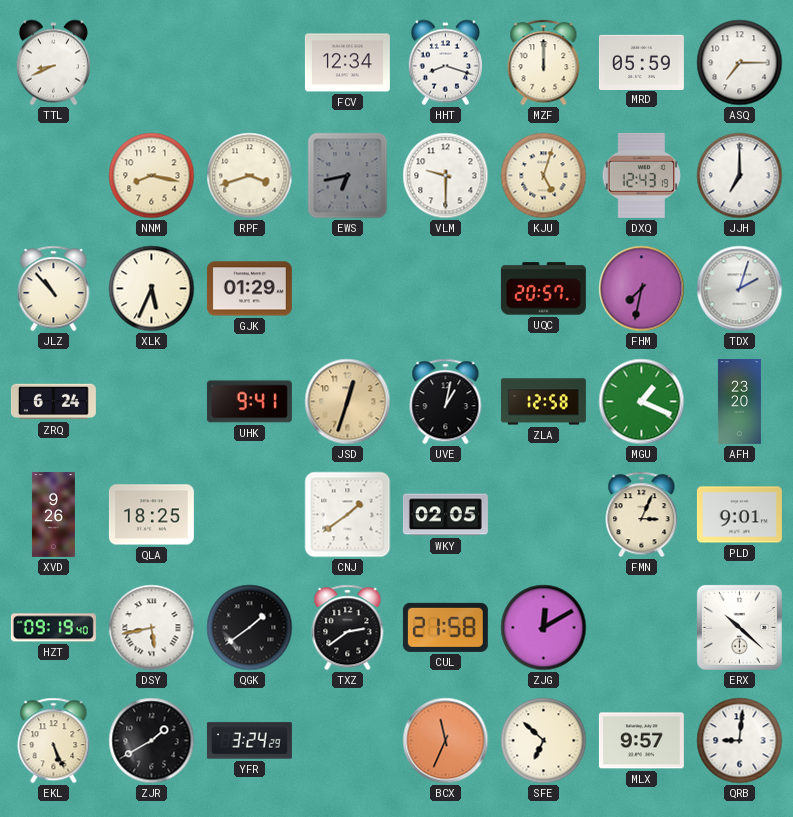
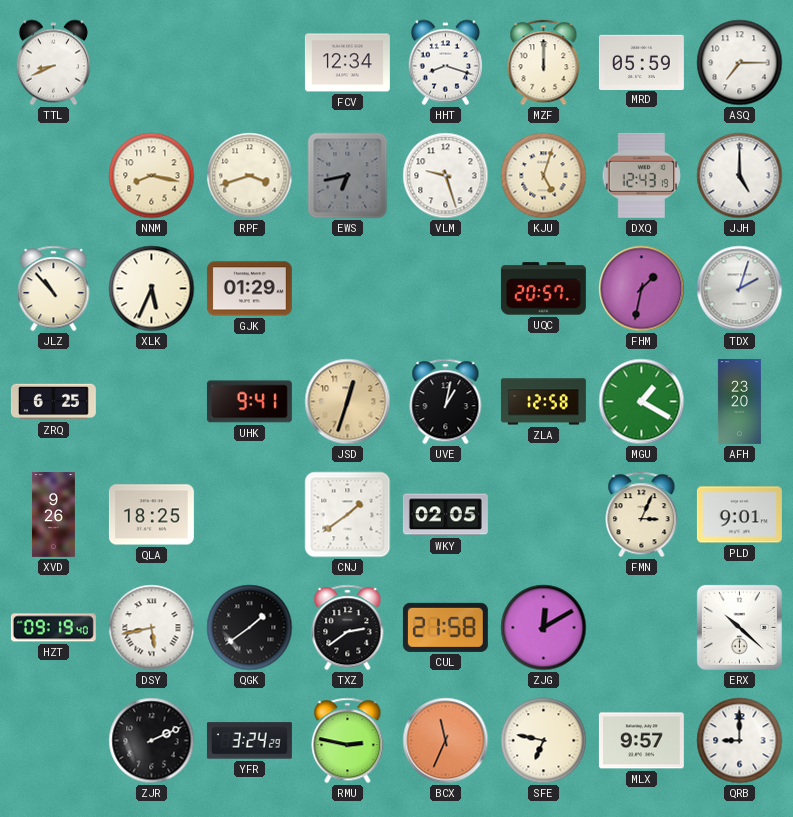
VLM: 9:30 -> 9:27 (446, 176)
JJH: 7:00 -> 5:00 (740, 176)
FHM: 7:32 -> 1:32 (642, 289)
ZRQ: 6:24 -> 6:25 (53, 402)
MGU: 1:19 -> 1:20 (642, 402)
EKL: 5:26 -> none (54, 741)
ZJR: 1:40 -> 2:11 (152, 741)
RMU: none -> 2:47 (348, 741)
SFE: 6:52 -> 6:47 (544, 741)
QRB: 9:01 -> 9:00 (740, 741)
